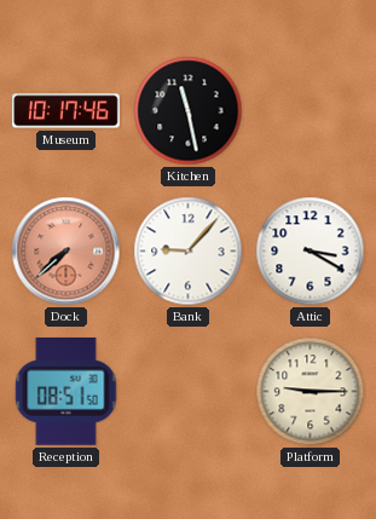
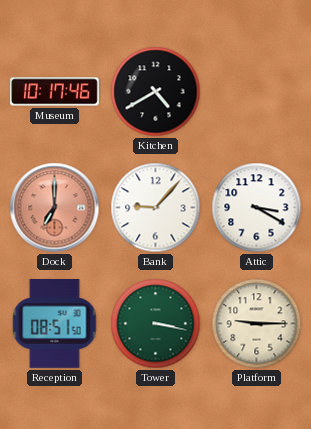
Kitchen: 11:28 -> 4:40 (156, 92)
Dock: 7:38 -> 7:00 (55, 208)
Tower: none -> 3:17 (156, 324)
